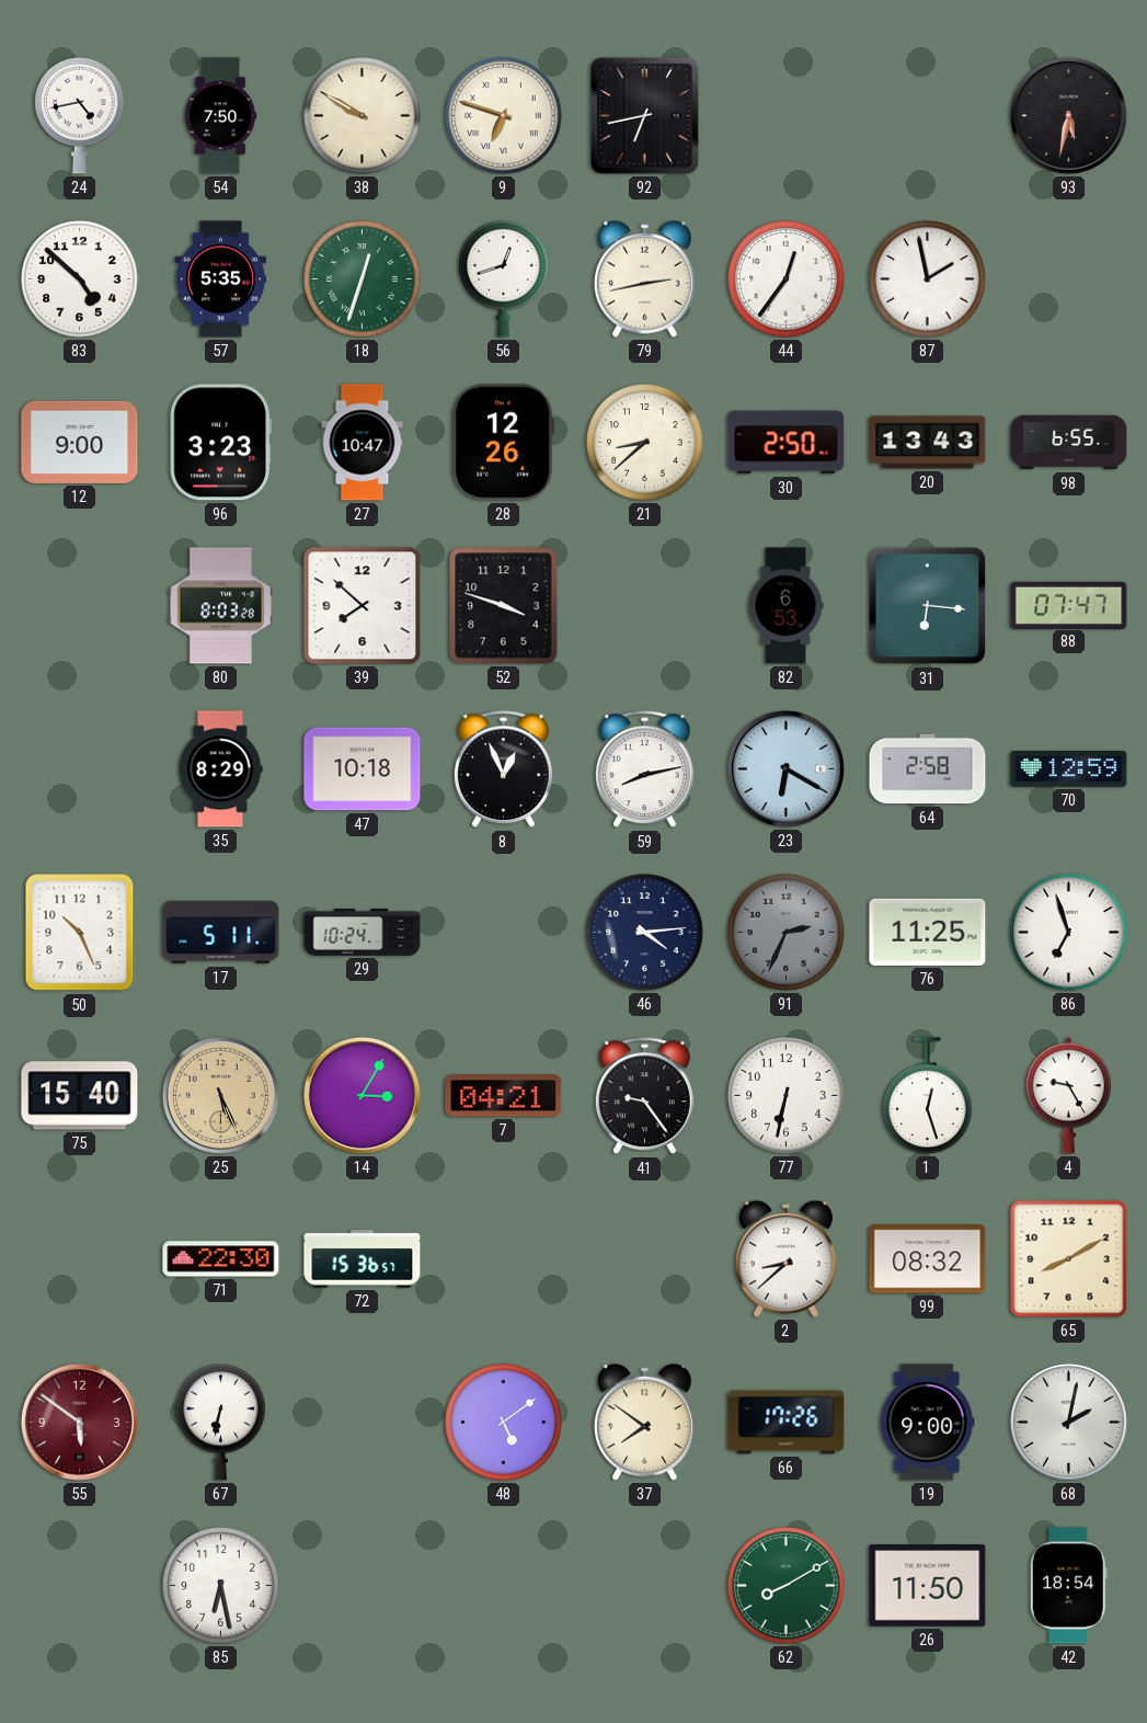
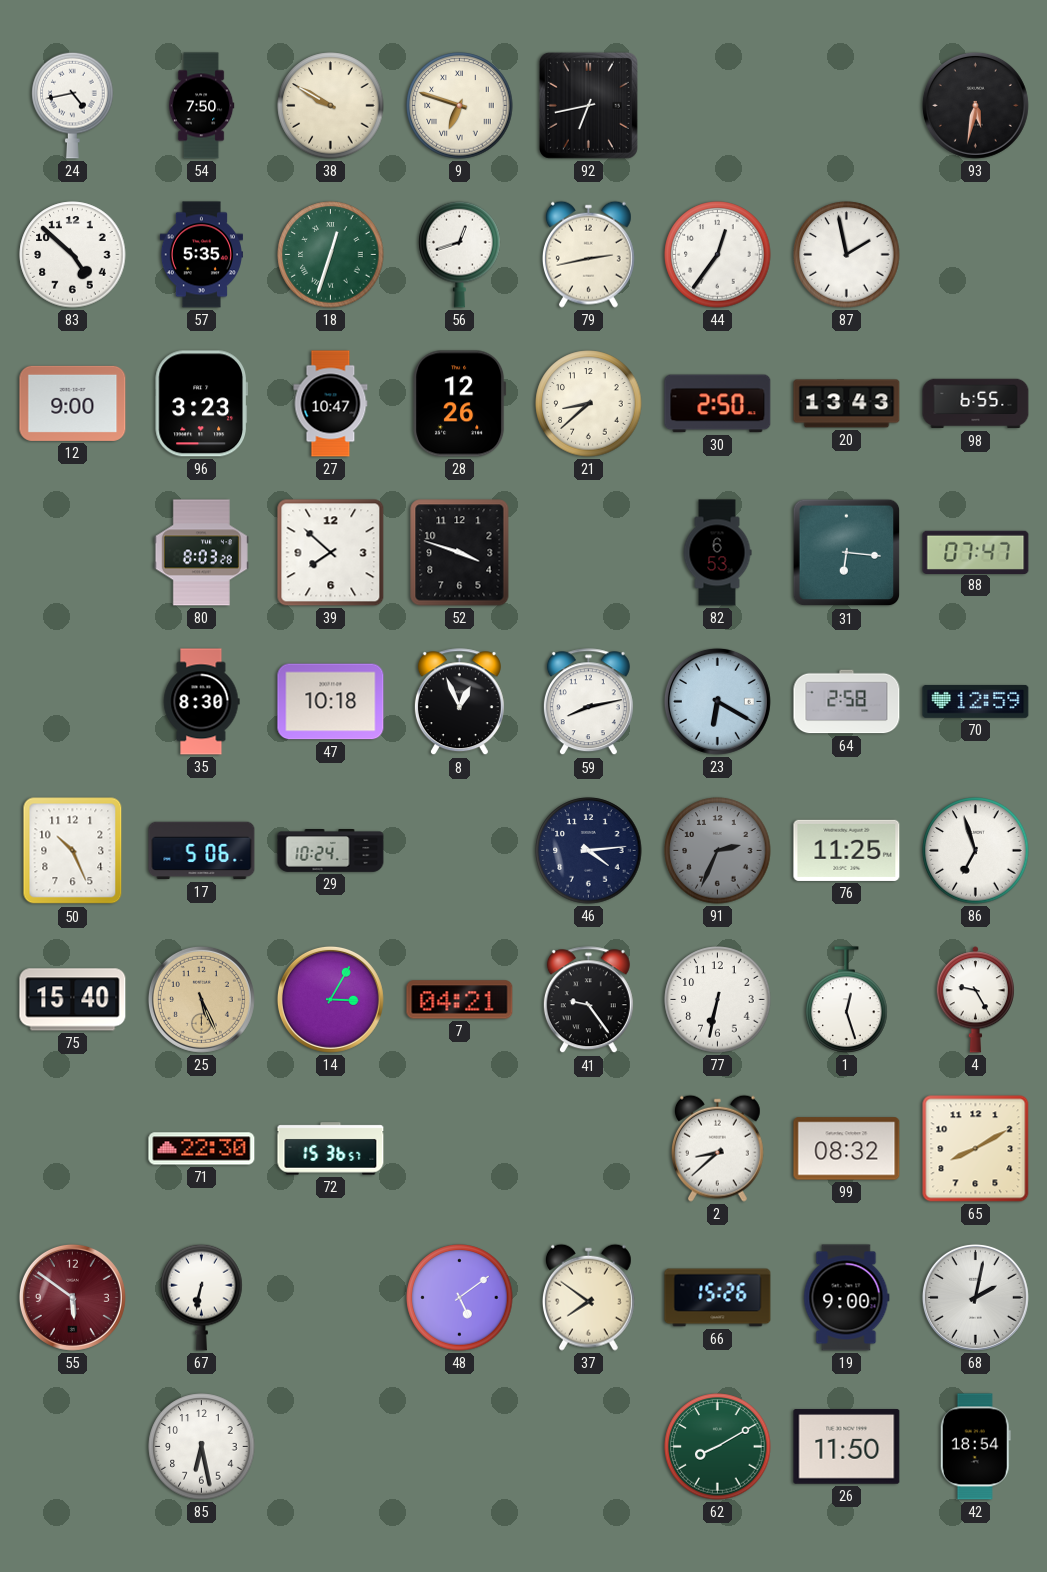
35: 8:29 -> 8:30 (201, 702)
17: 5:11 -> 5:06 (202, 851)
66: 17:26 -> 15:26 (718, 1298)
